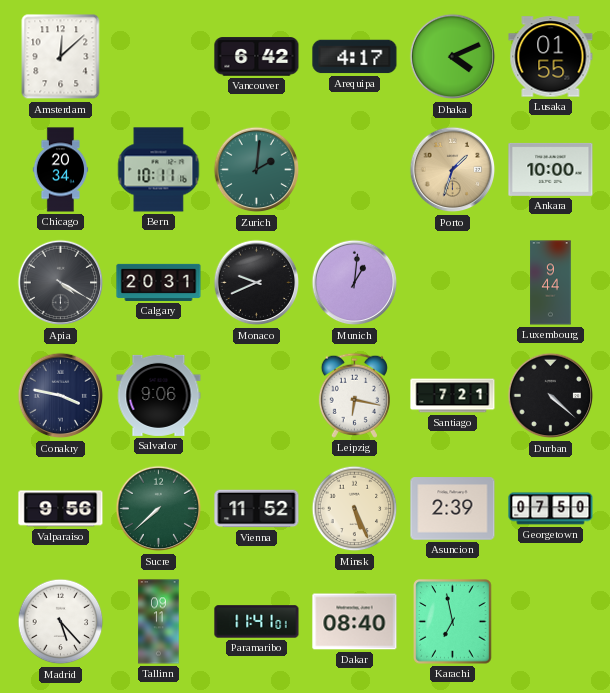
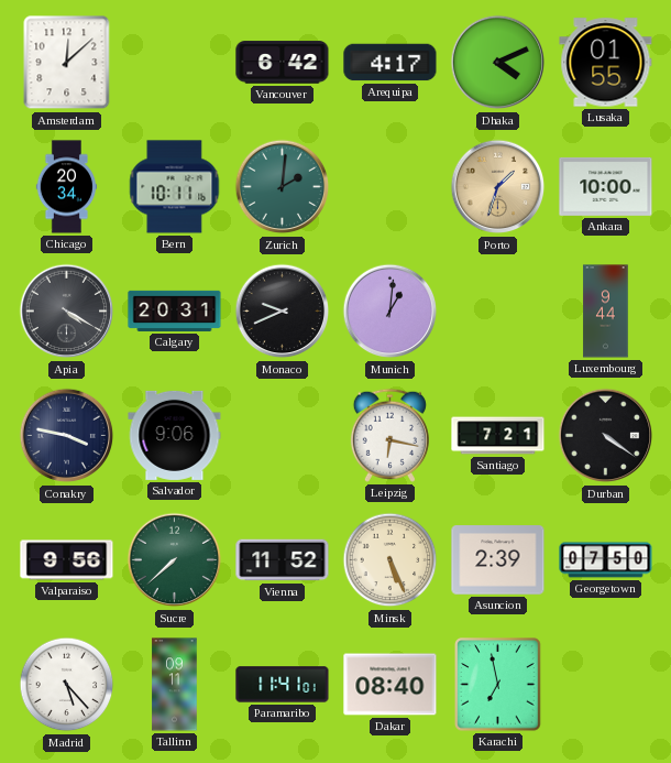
Durban: 4:22 -> 4:21 (606, 436)
